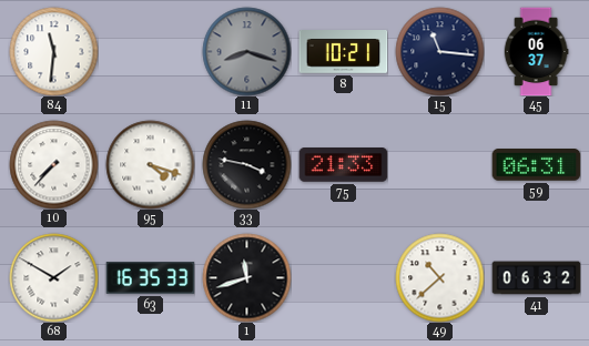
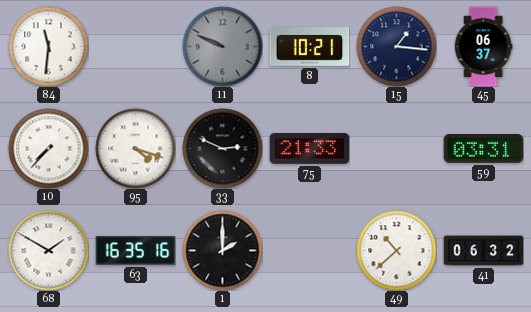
11: 8:18 -> 9:49 (222, 46)
15: 11:16 -> 1:16 (396, 46)
33: 3:47 -> 2:49 (222, 148)
59: 06:31 -> 03:31 (483, 149)
63: 16:35:33 -> 16:35:16 (135, 251)
1: 11:42 -> 2:00 (222, 250)
